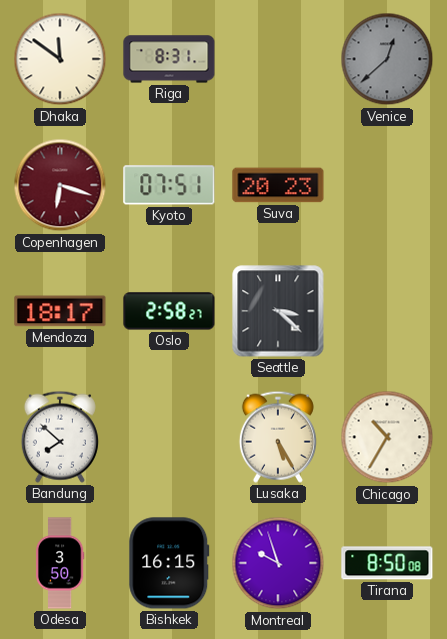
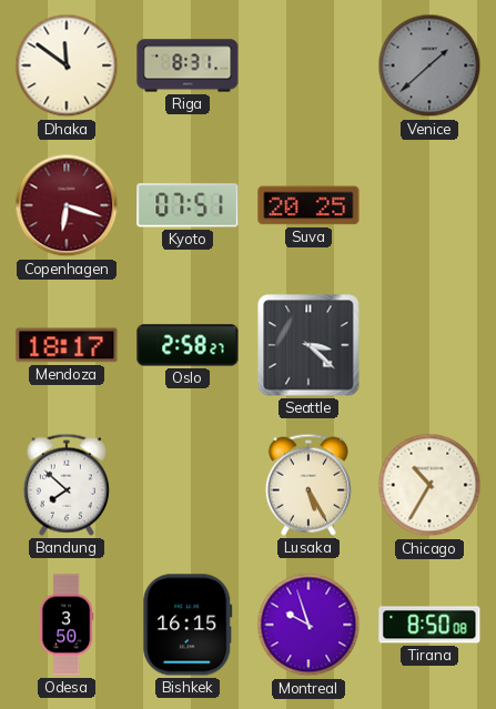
Venice: 12:38 -> 1:38 (429, 65)
Suva: 20:23 -> 20:25 (308, 205)
